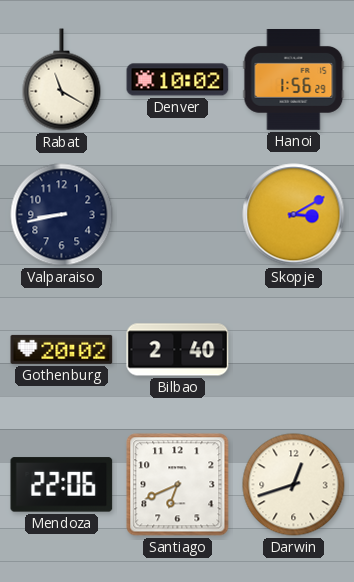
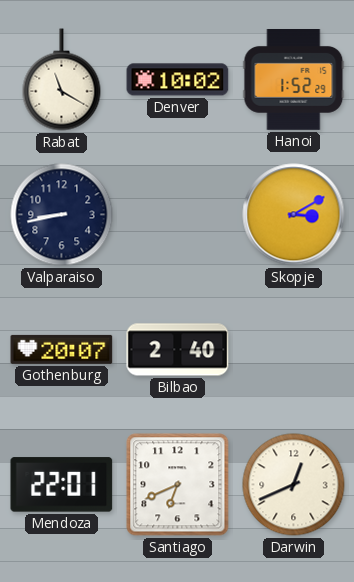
Hanoi: 1:56 -> 1:52 (294, 80)
Gothenburg: 20:02 -> 20:07 (62, 349)
Mendoza: 22:06 -> 22:01 (62, 485)
Darwin: 12:42 -> 12:41 (294, 485)
